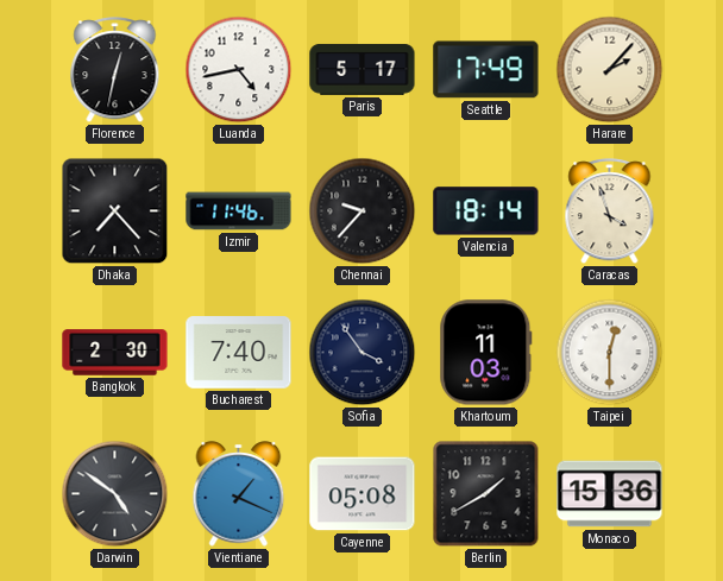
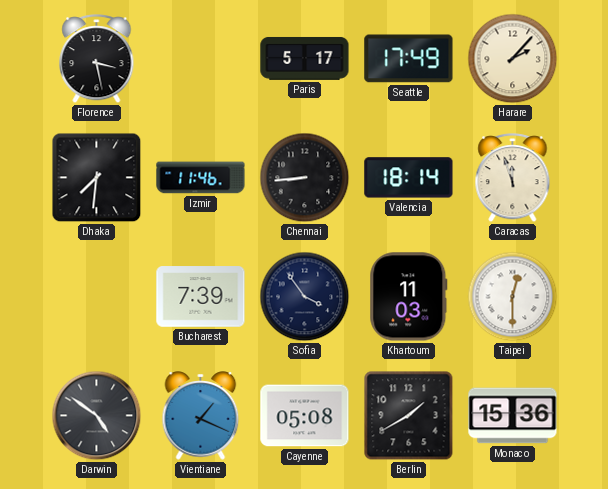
Florence: 12:32 -> 3:28 (97, 59)
Luanda: 4:43 -> none (239, 70)
Dhaka: 7:23 -> 7:31 (97, 178)
Chennai: 9:37 -> 8:44 (305, 178)
Caracas: 3:57 -> 11:57 (513, 178)
Bangkok: 2:30 -> none (115, 353)
Bucharest: 7:40 -> 7:39 (201, 297)
